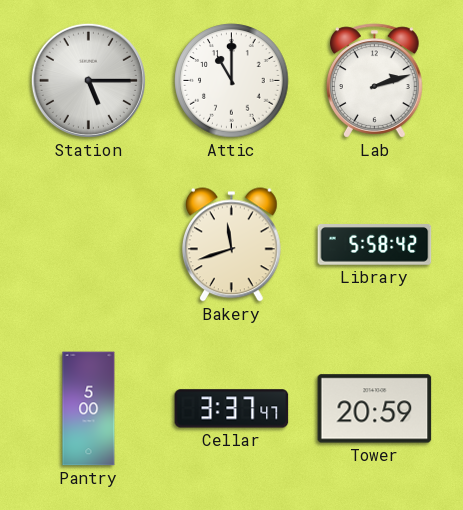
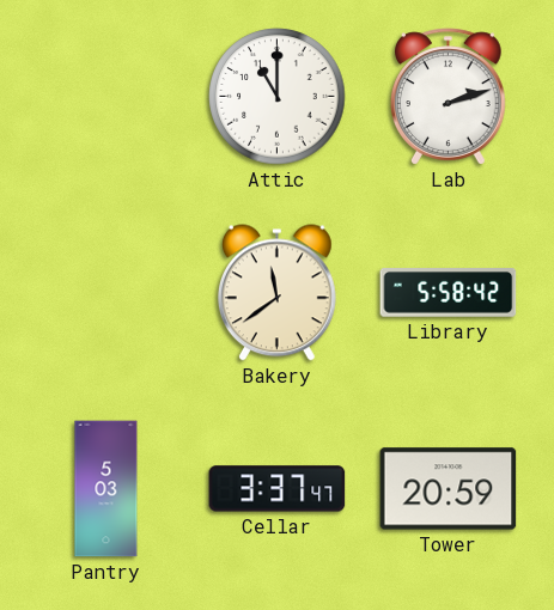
Station: 5:15 -> none (88, 80)
Bakery: 11:42 -> 11:39 (276, 293)
Pantry: 5:00 -> 5:03 (106, 489)
